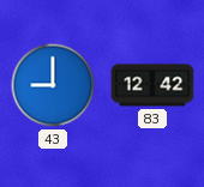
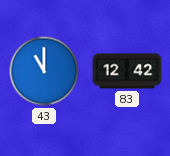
43: 9:00 -> 11:00 (44, 71)
